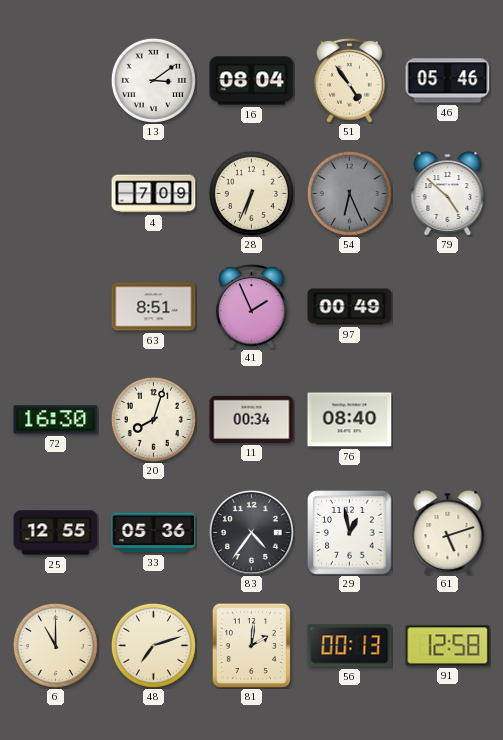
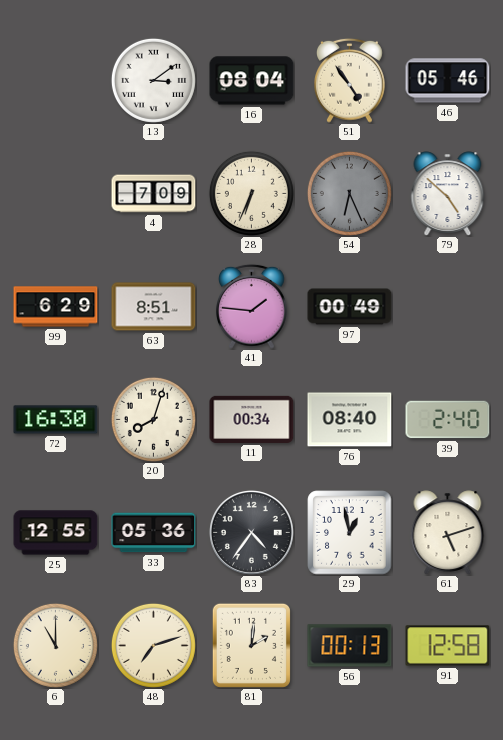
99: none -> 6:29 (56, 307)
41: 1:56 -> 1:46 (252, 306)
39: none -> 2:40 (448, 420)
